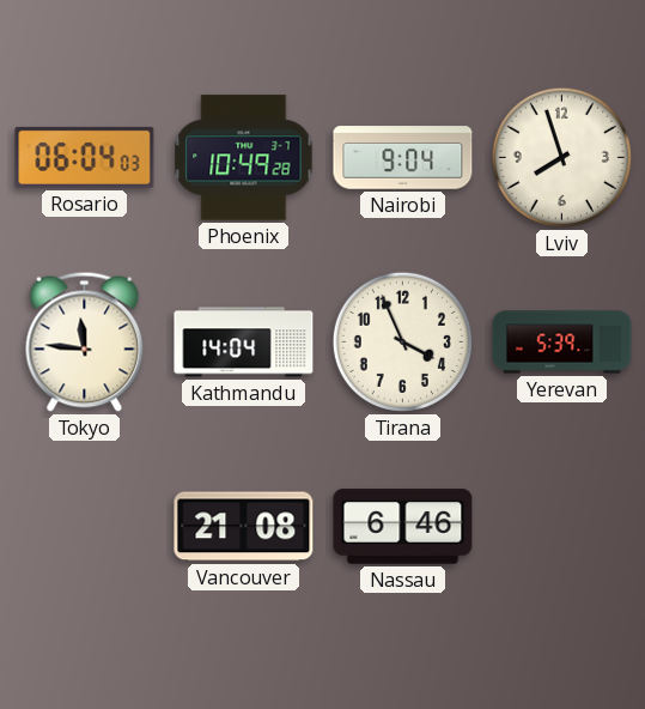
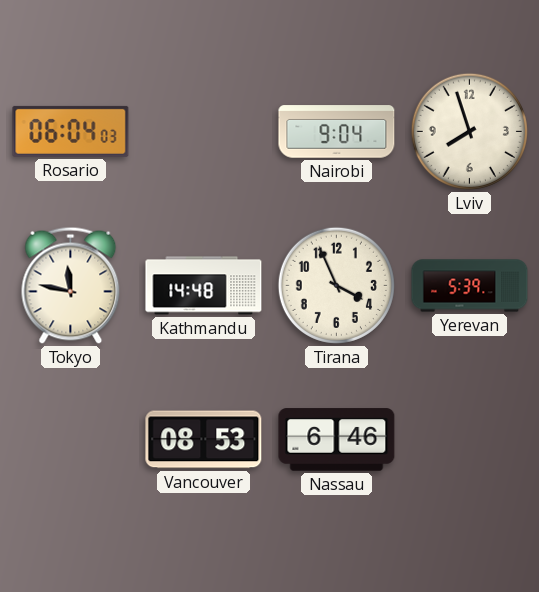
Phoenix: 10:49 -> none (244, 158)
Tokyo: 11:46 -> 11:47 (71, 285)
Kathmandu: 14:04 -> 14:48 (204, 286)
Vancouver: 21:08 -> 08:53 (204, 440)
